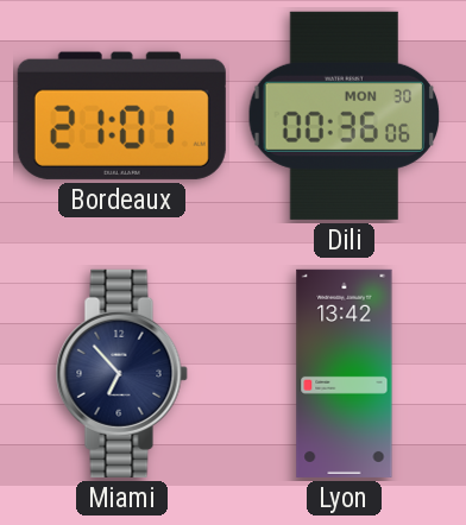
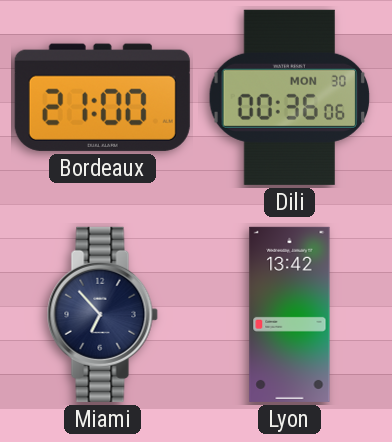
Bordeaux: 21:01 -> 21:00 (102, 97)
